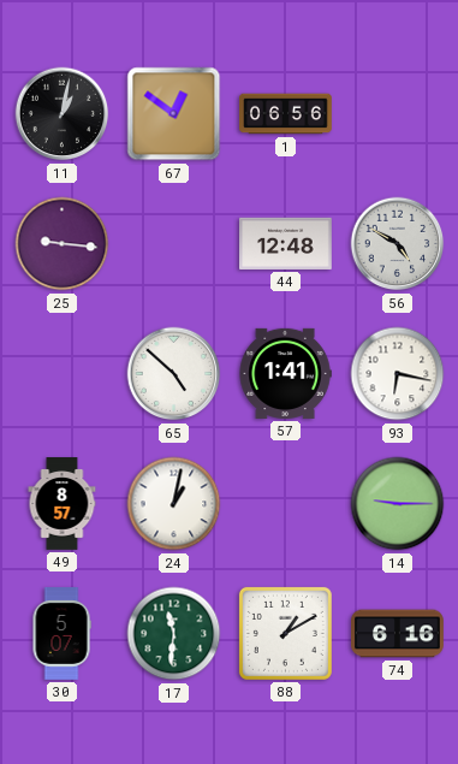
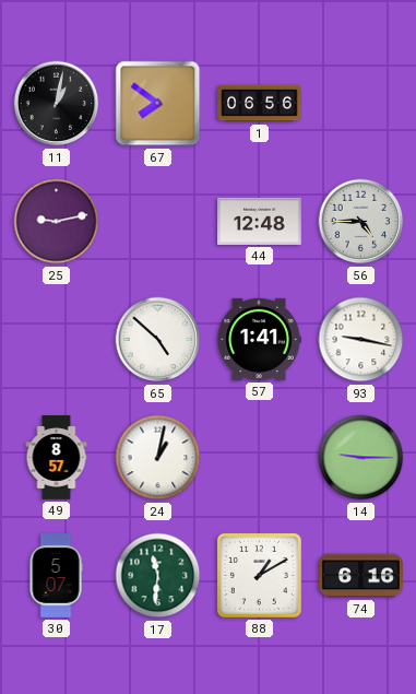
67: 12:51 -> 7:51 (158, 104)
25: 9:16 -> 9:13 (57, 222)
56: 4:50 -> 4:45 (361, 222)
93: 6:17 -> 9:17 (361, 340)
